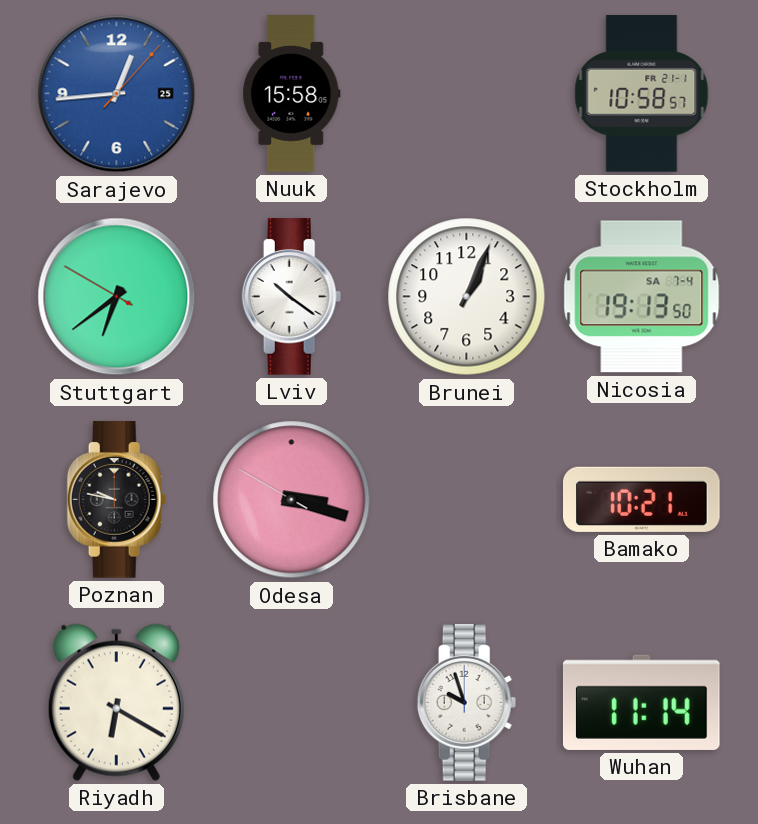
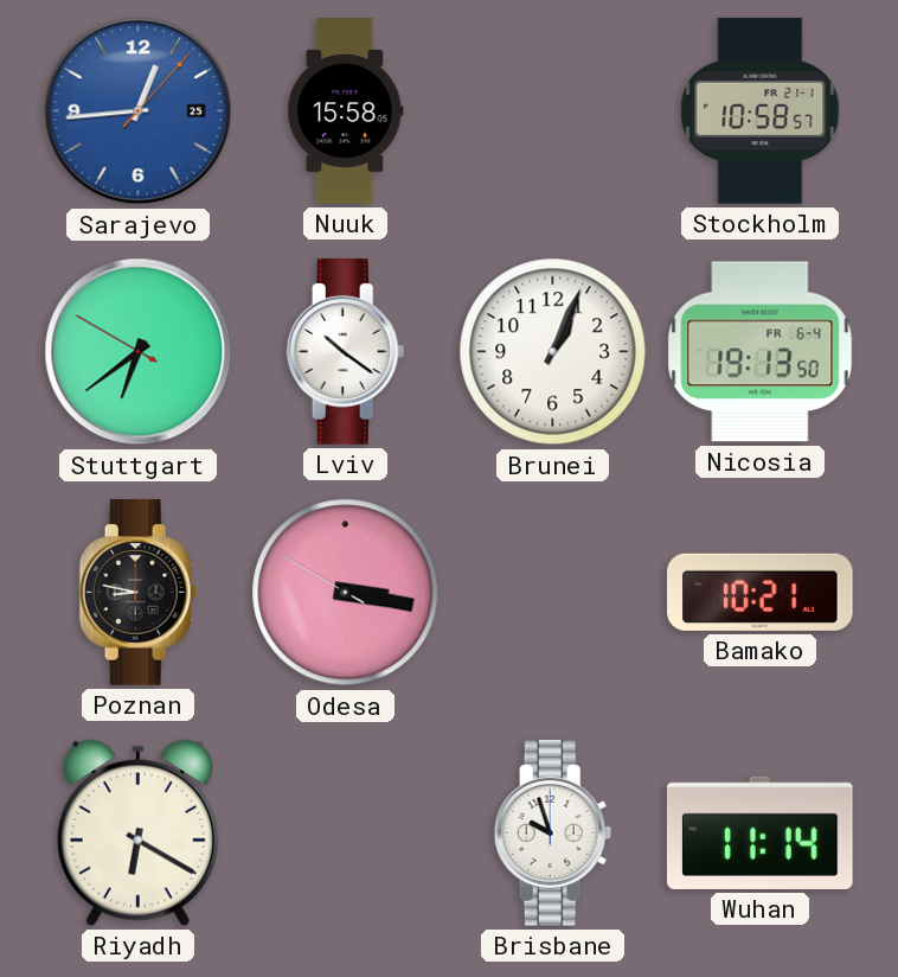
Nicosia date: SA 7-4 -> FR 6-4 (761, 352)
Poznan: 9:47 -> 8:47 (139, 593)
Odesa: 3:17 -> 3:16 (346, 593)
